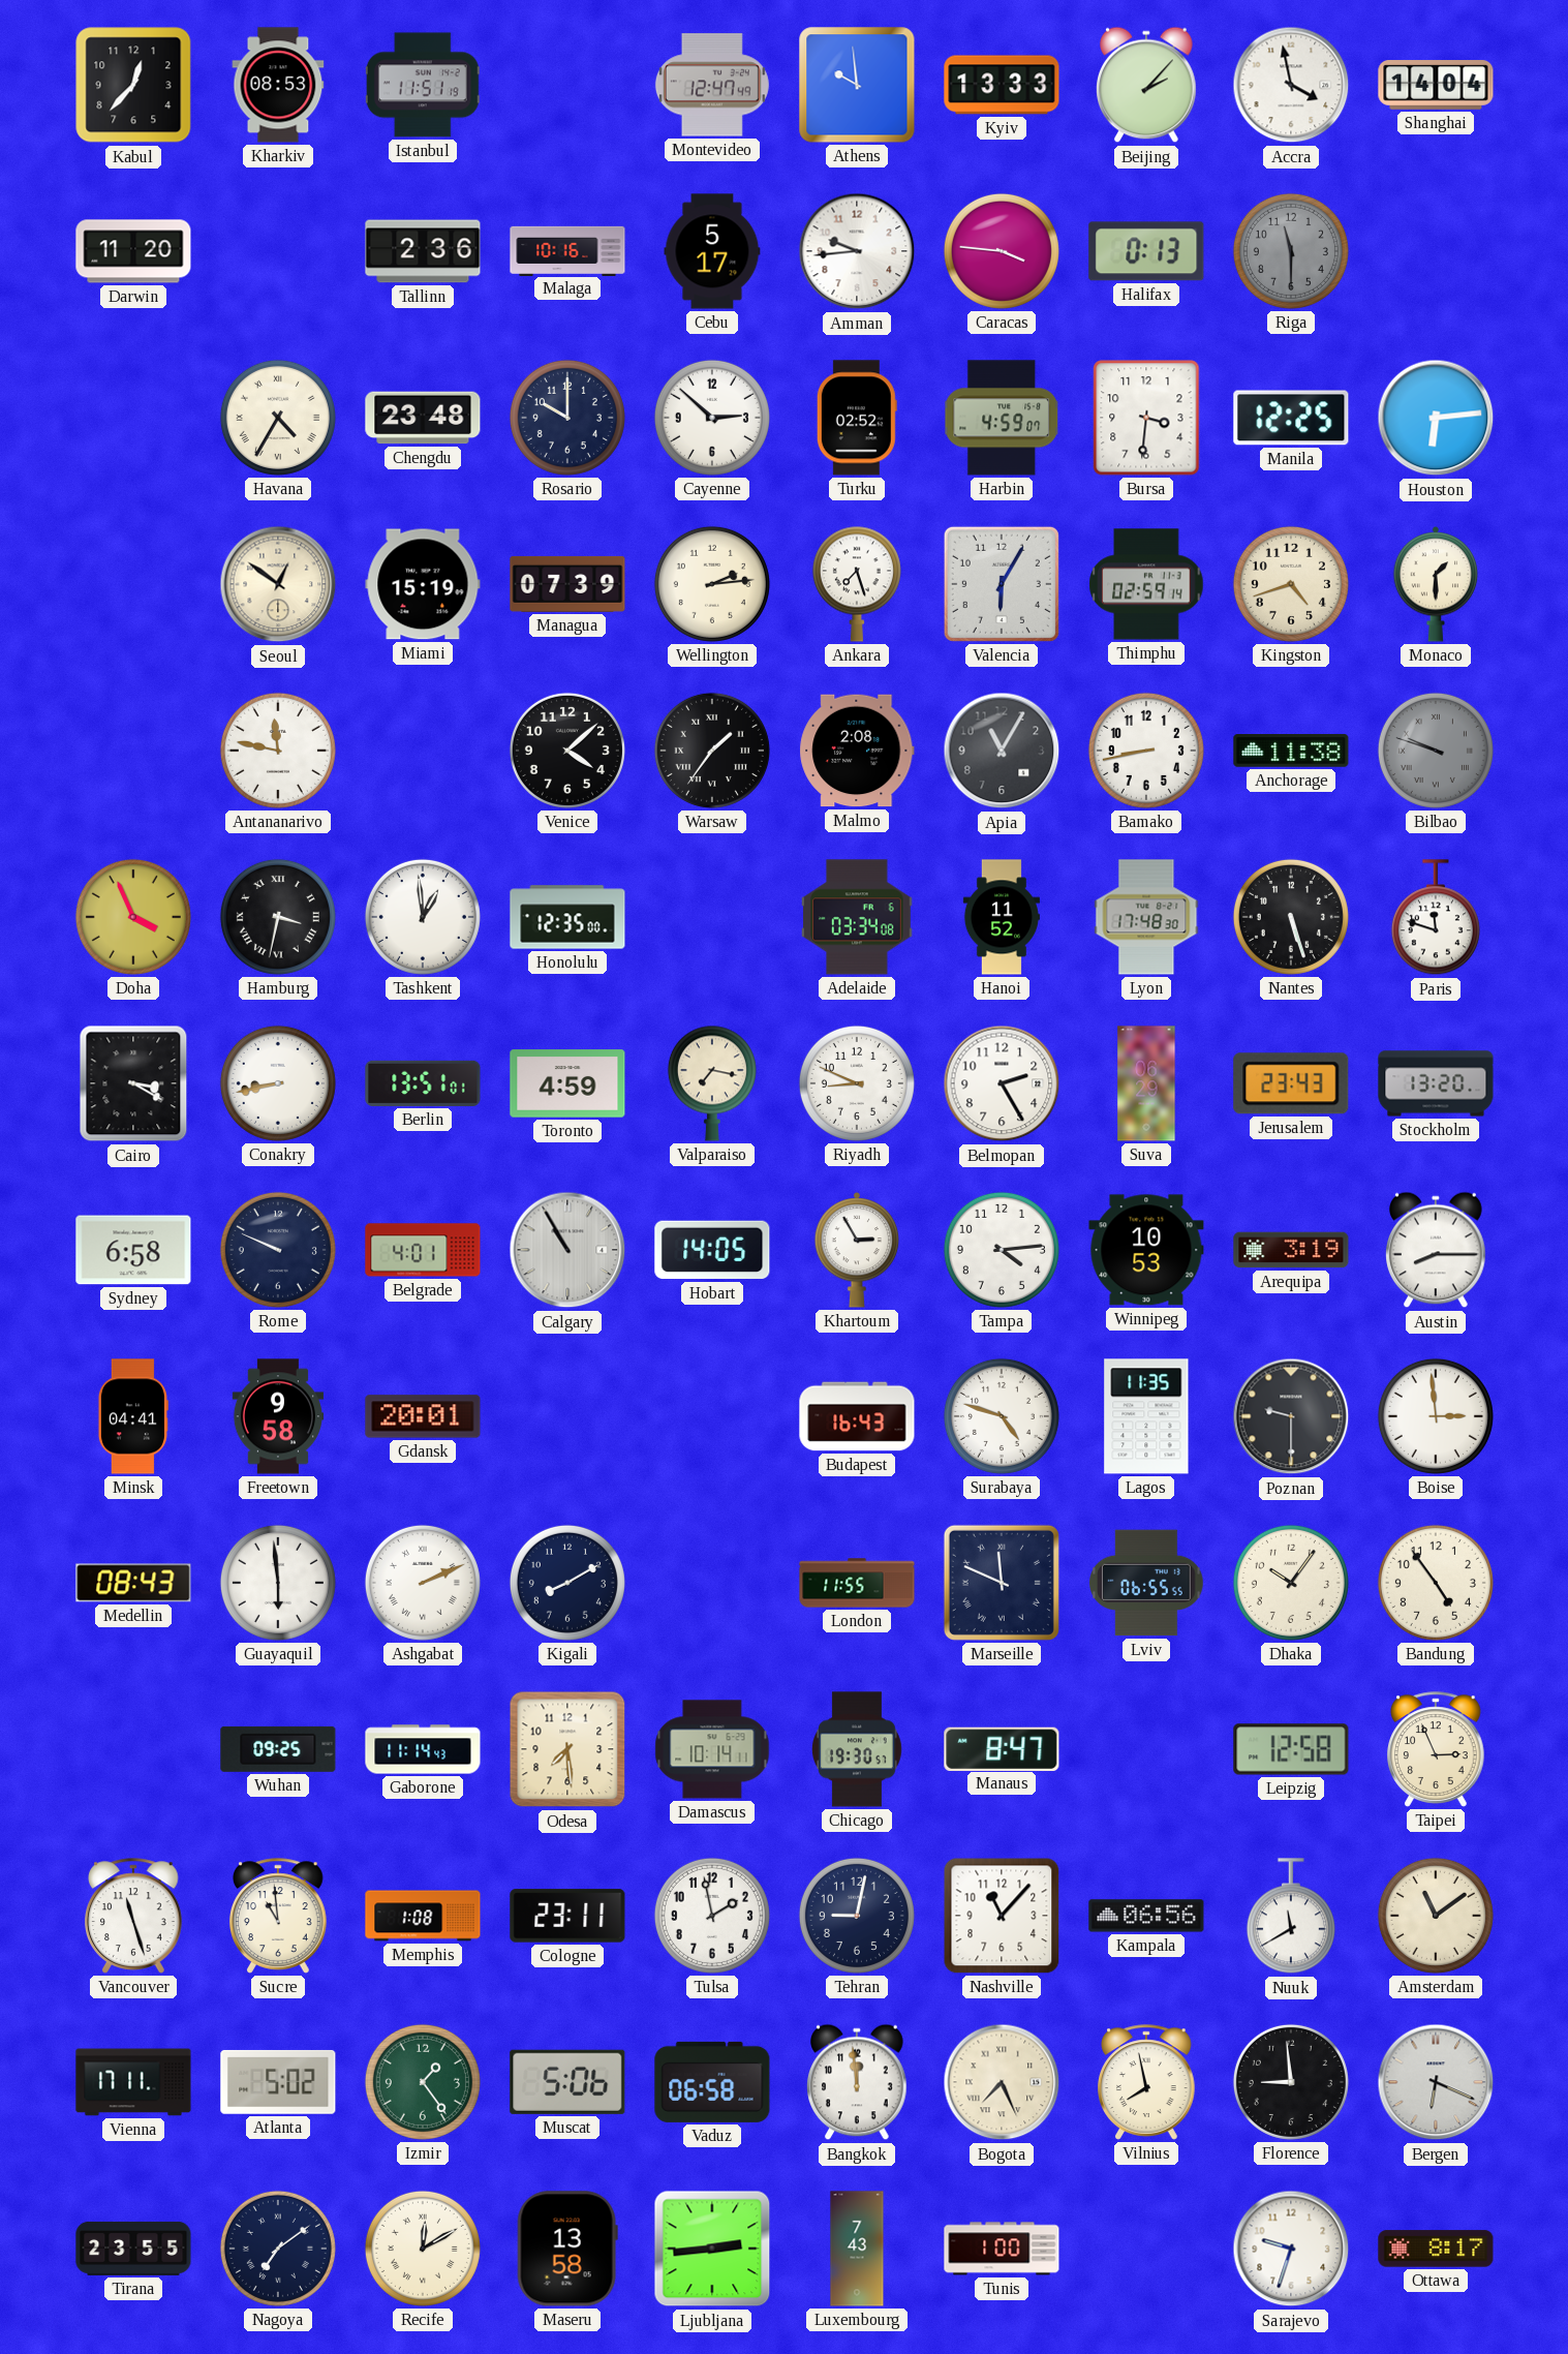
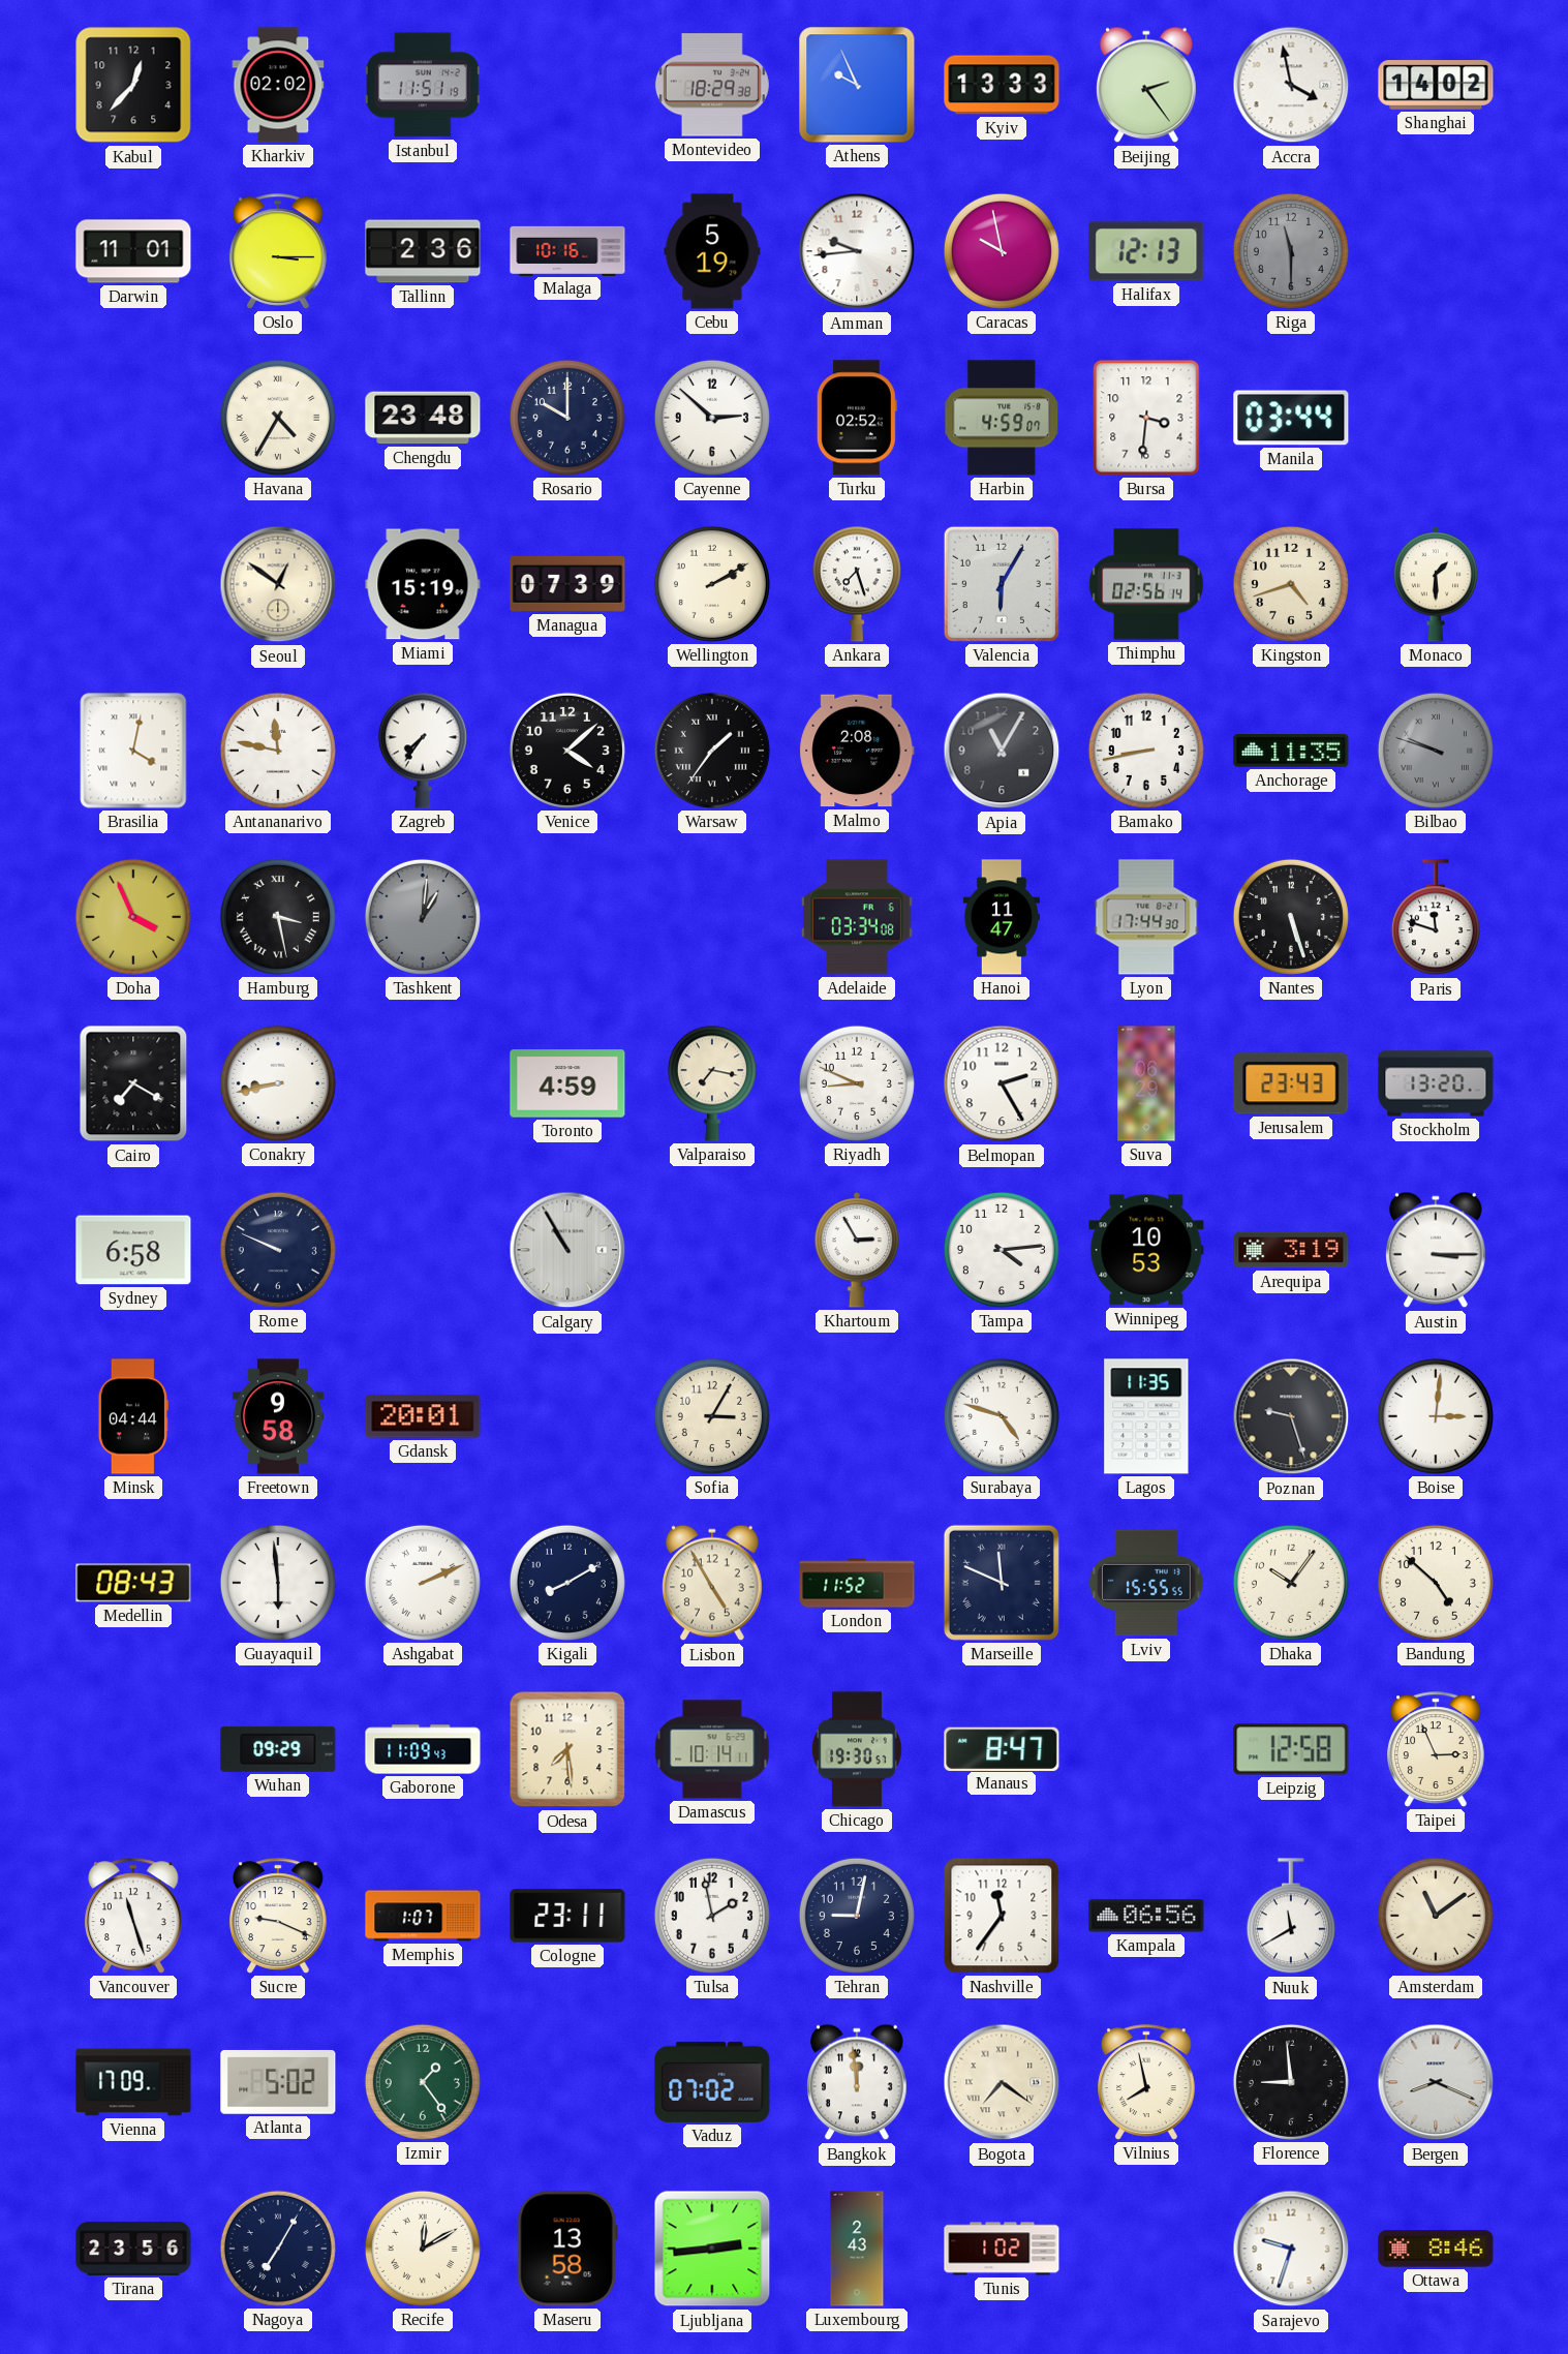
Kharkiv: 08:53 -> 02:02 (278, 85)
Montevideo: 12:47 -> 18:29 (712, 85)
Athens: 9:59 -> 9:56 (857, 85)
Beijing: 2:07 -> 2:24 (1146, 85)
Shanghai: 14:04 -> 14:02 (1436, 85)
Darwin: 11:20 -> 11:01 (133, 251)
Oslo: none -> 3:15 (278, 251)
Cebu: 5:17 -> 5:19 (712, 251)
Caracas: 3:46 -> 9:58 (1002, 251)
Halifax: 0:13 -> 12:13 (1146, 251)
Manila: 12:25 -> 03:44 (1291, 418)
Houston: 6:14 -> none (1436, 418)
Wellington: 2:14 -> 2:10 (712, 584)
Thimphu: 02:59 -> 02:56 (1146, 584)
Brasilia: none -> 4:02 (133, 751)
Zagreb: none -> 7:36 (423, 751)
Anchorage: 11:38 -> 11:35 (1291, 752)
Hamburg: 3:32 -> 3:28 (278, 917)
Tashkent: 12:59 -> 1:01 (423, 917)
Tashkent dial: white -> grey (423, 917)
Honolulu: 12:35 -> none (567, 917)
Hanoi: 11:52 -> 11:47 (1002, 917)
Lyon: 17:48 -> 17:44 (1146, 917)
Cairo: 3:20 -> 7:20 (133, 1083)
Berlin: 13:51 -> none (423, 1083)
Belgrade: 4:01 -> none (423, 1250)
Hobart: 14:05 -> none (712, 1250)
Austin: 8:15 -> 3:15 (1436, 1250)
Minsk: 04:41 -> 04:44 (133, 1416)
Sofia: none -> 3:05 (712, 1416)
Budapest: 16:43 -> none (857, 1416)
Poznan: 9:30 -> 9:27 (1291, 1416)
Boise: 2:59 -> 3:01 (1436, 1416)
Lisbon: none -> 4:55 (712, 1583)
London: 11:55 -> 11:52 (857, 1583)
Lviv: 06:55 -> 15:55 (1146, 1583)
Bandung: 4:54 -> 4:52 (1436, 1583)
Wuhan: 09:25 -> 09:29 (278, 1749)
Gaborone: 11:14 -> 11:09 (423, 1749)
Sucre: 10:59 -> 9:19 (278, 1916)
Memphis: 1:08 -> 1:07 (423, 1916)
Nashville: 11:07 -> 11:36 (1002, 1916)
Vienna: 17:11 -> 17:09 (133, 2082)
Muscat: 5:06 -> none (567, 2082)
Vaduz: 06:58 -> 07:02 (712, 2082)
Bogota: 7:26 -> 7:21 (1002, 2082)
Bergen: 6:19 -> 8:19 (1436, 2082)
Tirana: 23:55 -> 23:56 (133, 2249)
Nagoya: 7:09 -> 7:05 (278, 2249)
Luxembourg: 7:43 -> 2:43 (857, 2249)
Tunis: 1:00 -> 1:02 (1002, 2249)
Ottawa: 8:17 -> 8:46 (1436, 2249)
